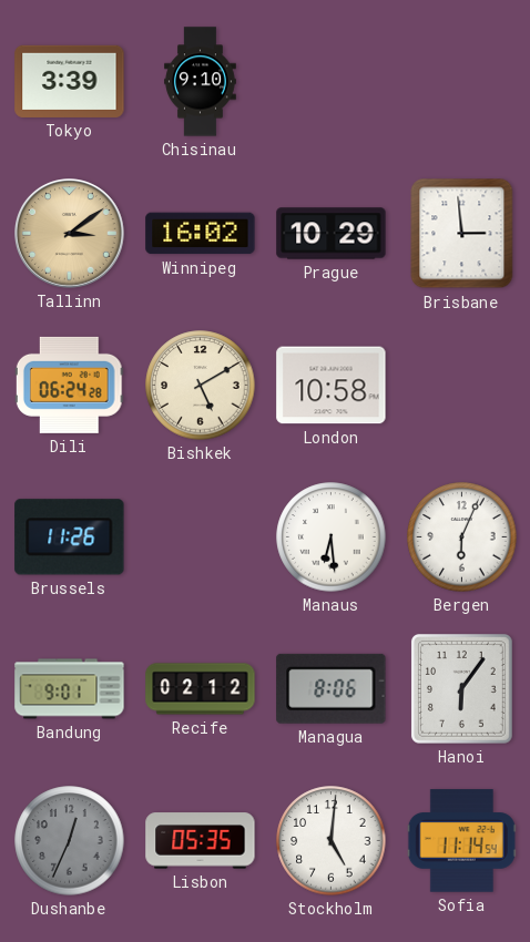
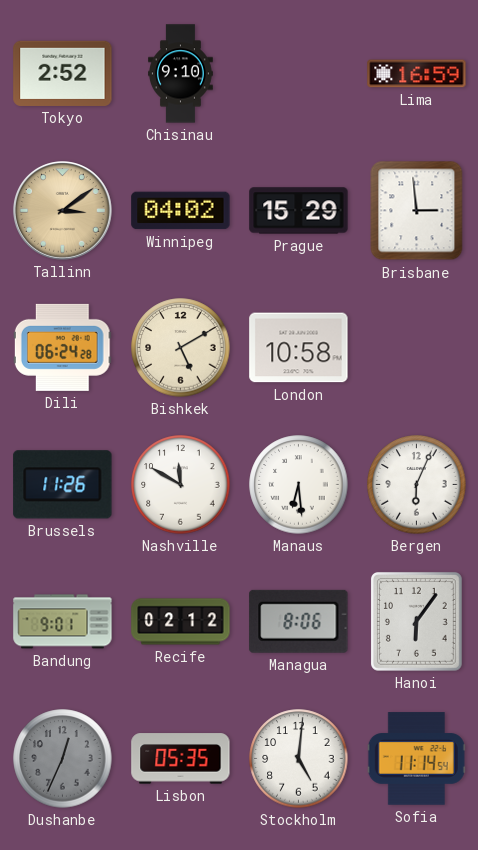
Tokyo: 3:39 -> 2:52 (63, 73)
Lima: none -> 16:59 (417, 74)
Winnipeg: 16:02 -> 04:02 (181, 211)
Prague: 10:29 -> 15:29 (299, 211)
Nashville: none -> 11:50 (181, 485)
